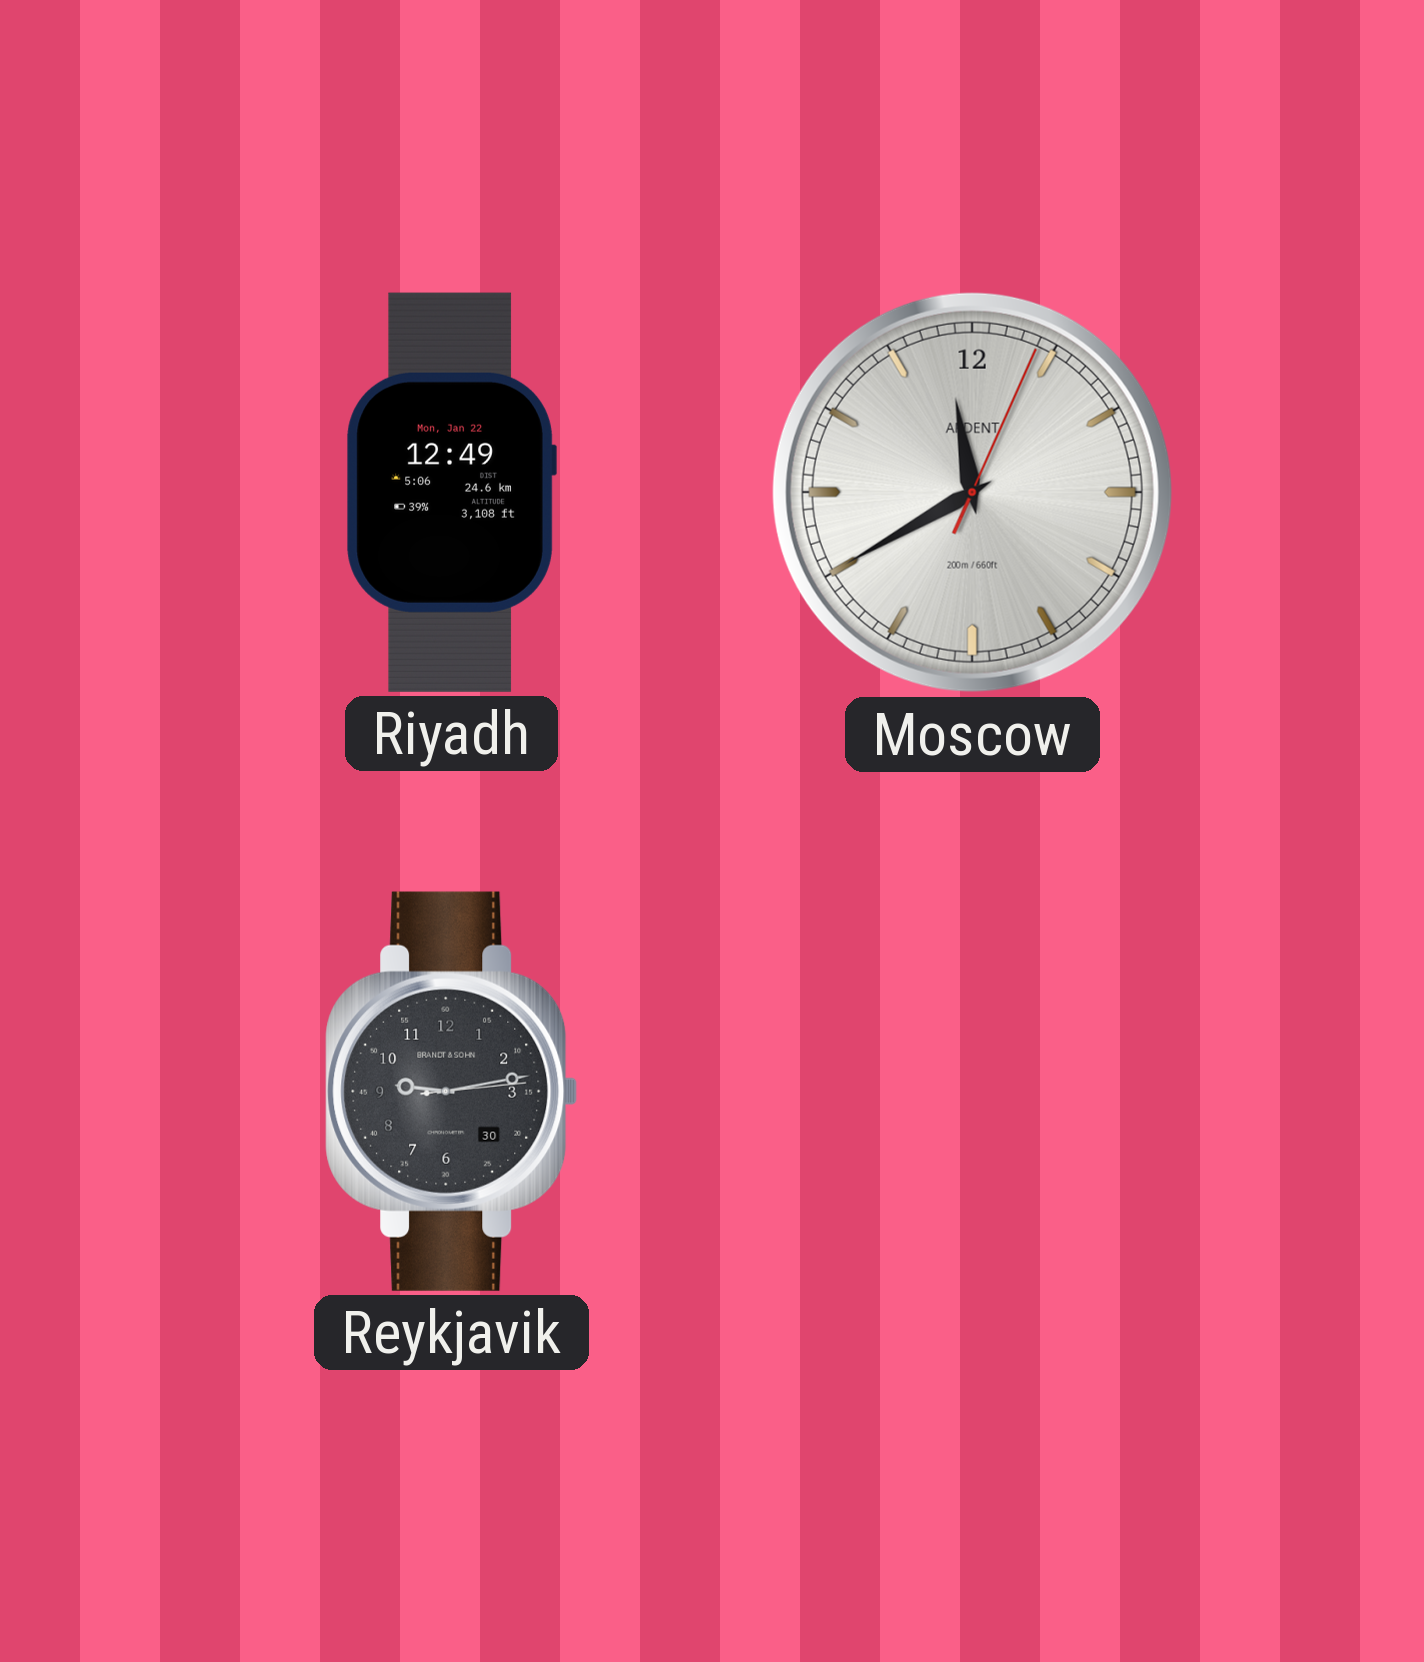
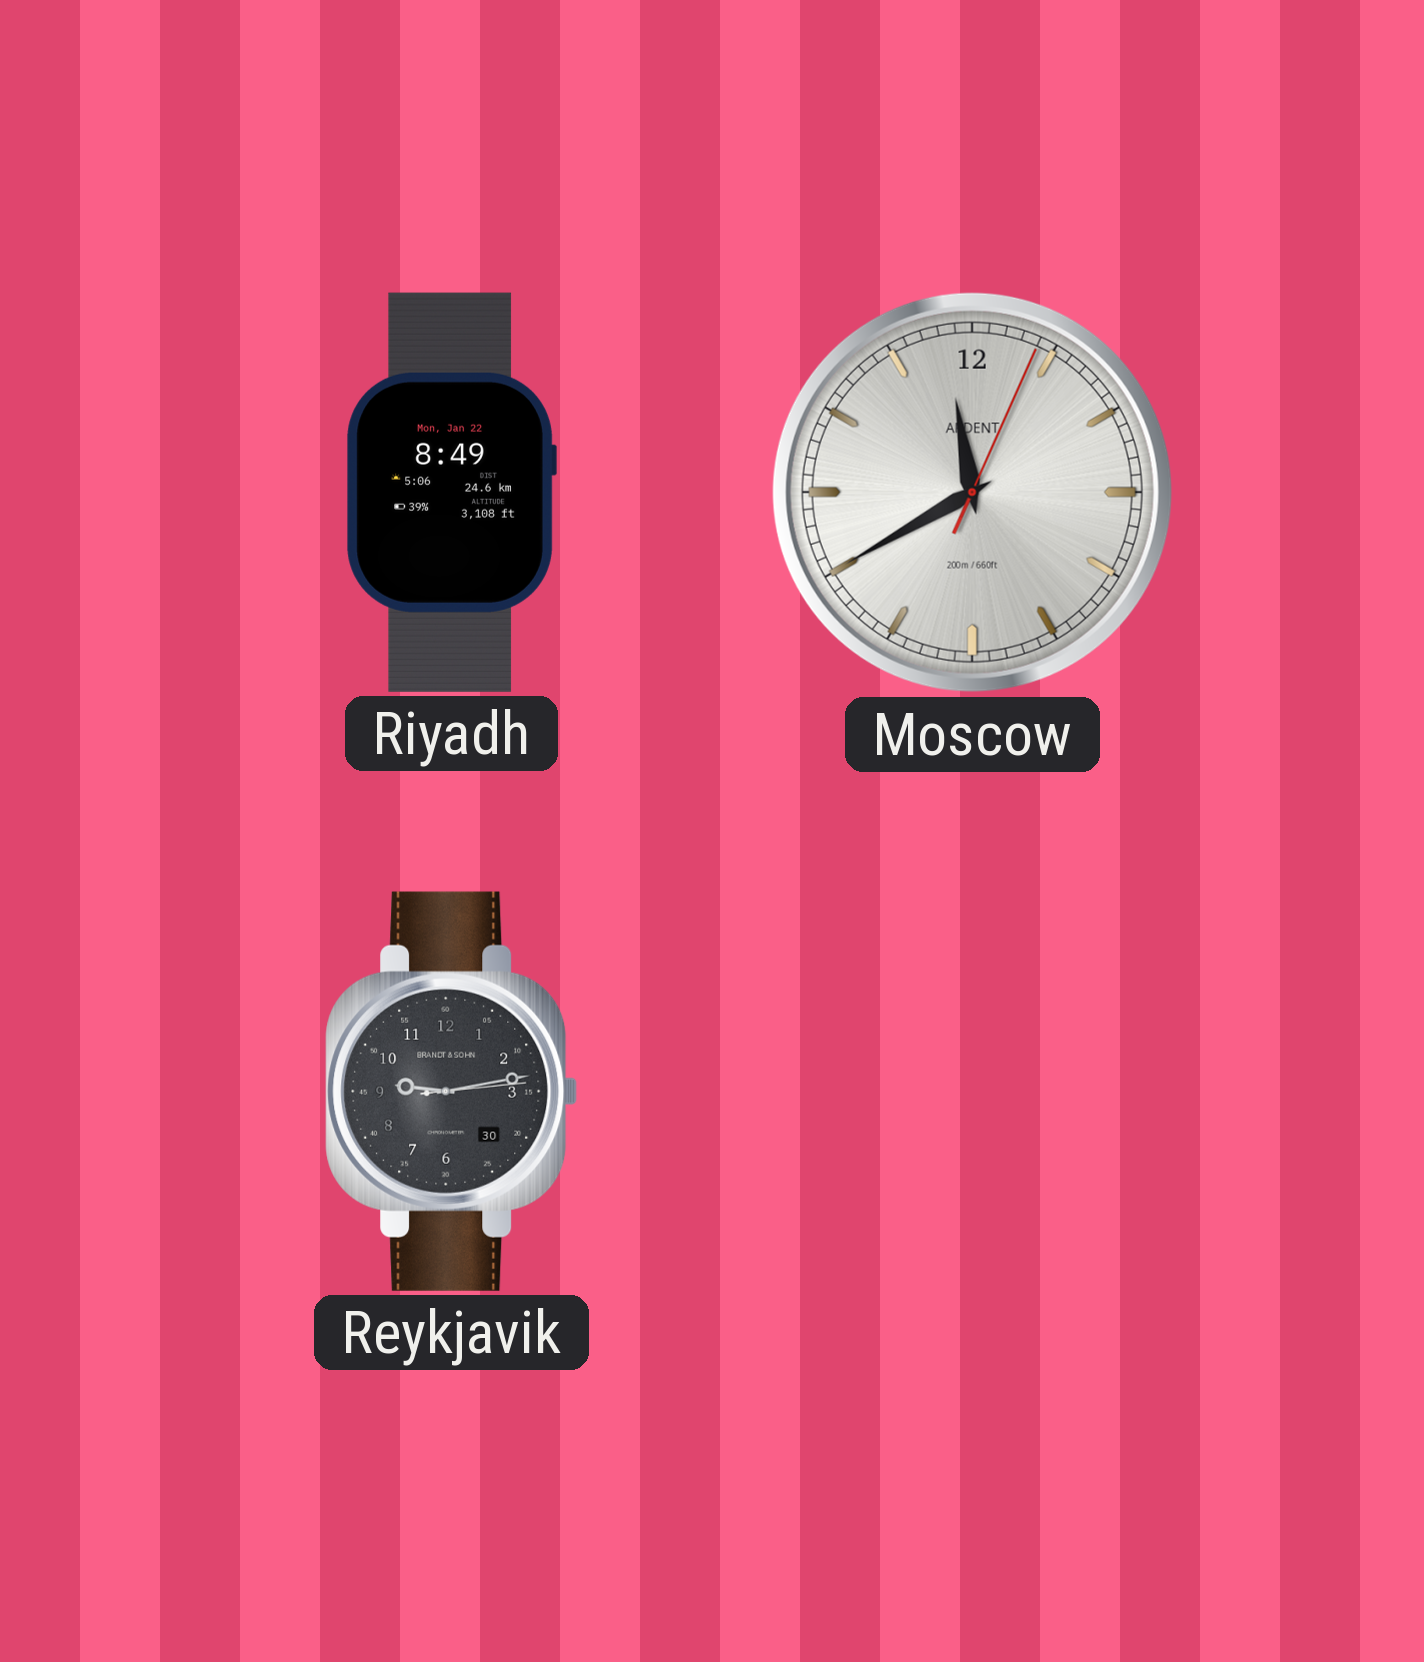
Riyadh: 12:49 -> 8:49 (451, 492)
